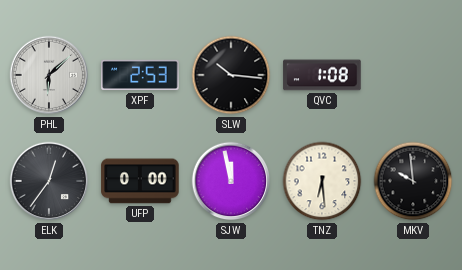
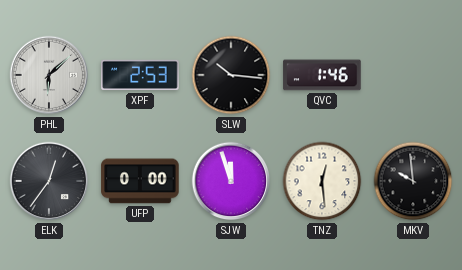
QVC: 1:08 -> 1:46 (322, 75)
SJW: 11:58 -> 11:57 (231, 181)
TNZ: 6:29 -> 12:29 (322, 181)
